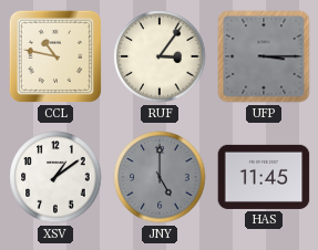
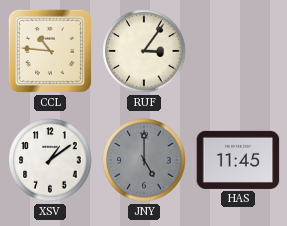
CCL: 10:47 -> 10:46 (50, 51)
UFP: 3:15 -> none (264, 56)
